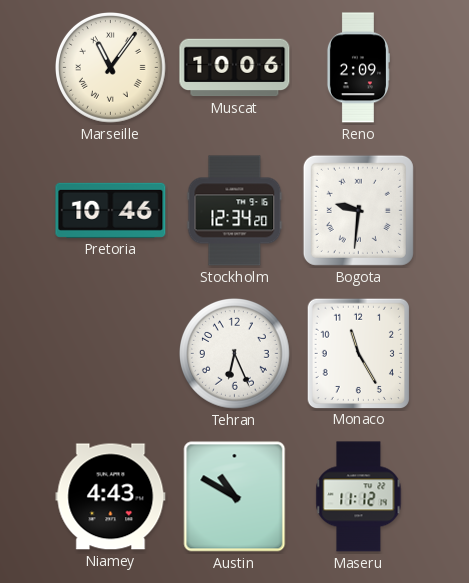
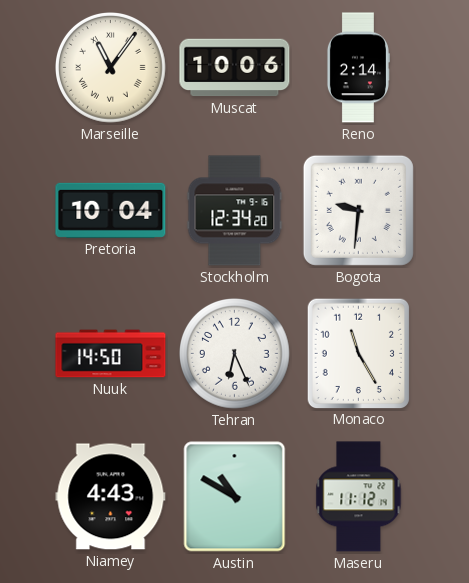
Reno: 2:09 -> 2:14 (358, 68)
Pretoria: 10:46 -> 10:04 (111, 210)
Nuuk: none -> 14:50 (111, 354)
